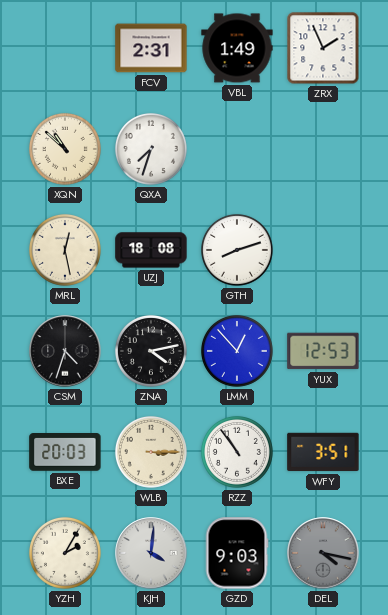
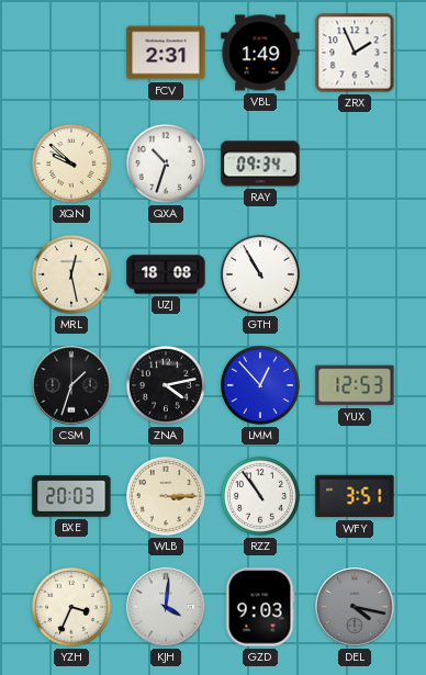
XQN: 10:52 -> 9:52 (71, 164)
QXA: 7:33 -> 10:33 (166, 164)
RAY: none -> 09:34 (260, 164)
GTH: 8:12 -> 10:55 (260, 274)
CSM: 4:33 -> 1:33 (71, 385)
YZH: 2:05 -> 3:34 (71, 607)
